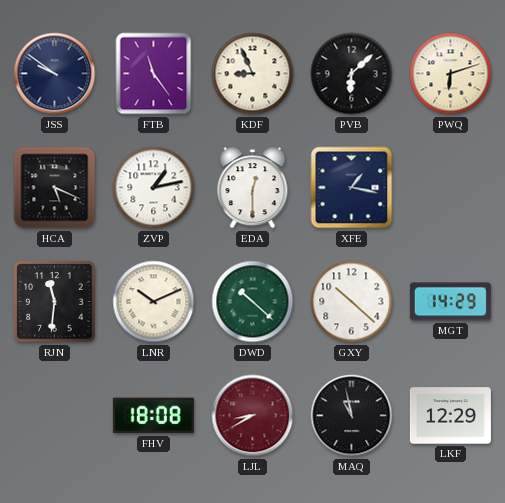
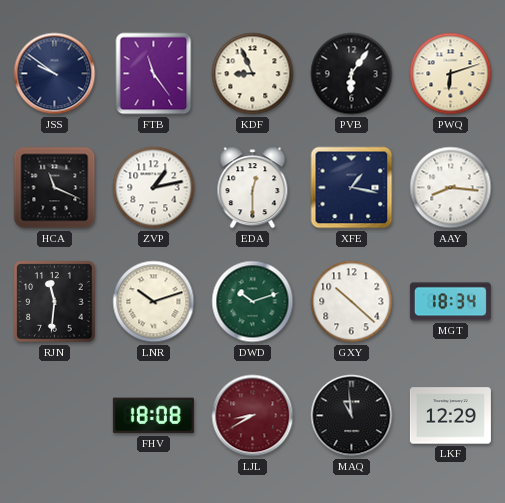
PVB: 6:08 -> 6:06 (352, 74)
HCA: 5:19 -> 11:19 (55, 188)
AAY: none -> 8:16 (451, 188)
LNR: 10:11 -> 10:12 (154, 302)
DWD: 10:22 -> 10:12 (253, 302)
MGT: 14:29 -> 18:34 (450, 302)
MAQ: 10:58 -> 10:59 (352, 416)
